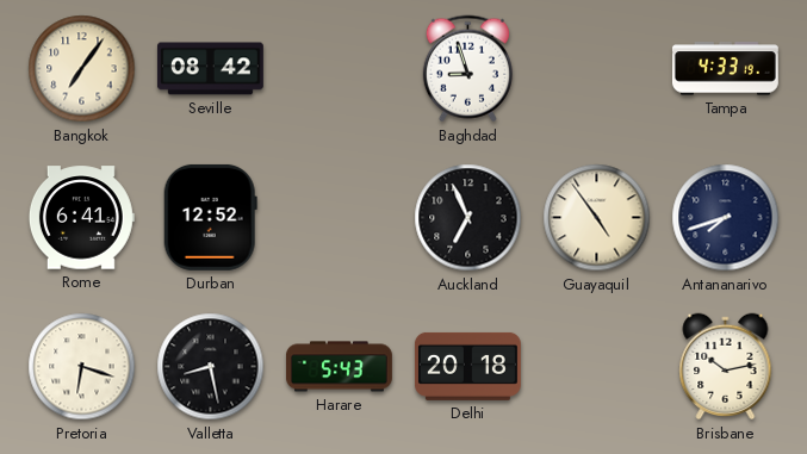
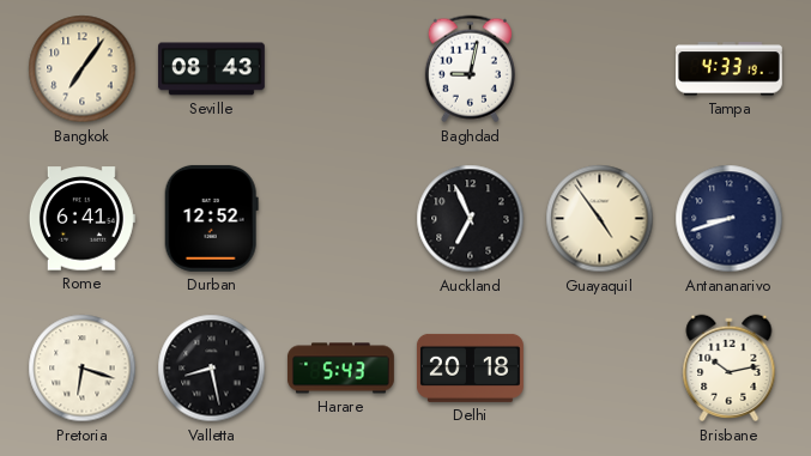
Seville: 08:42 -> 08:43 (211, 69)
Baghdad: 8:57 -> 9:02 (470, 69)
Antananarivo: 7:42 -> 8:42 (730, 219)
